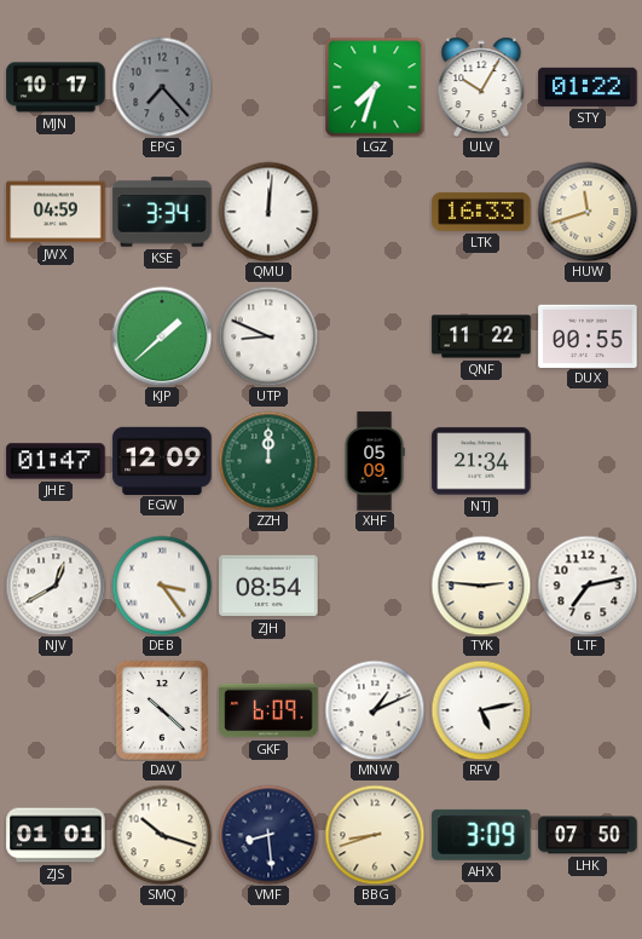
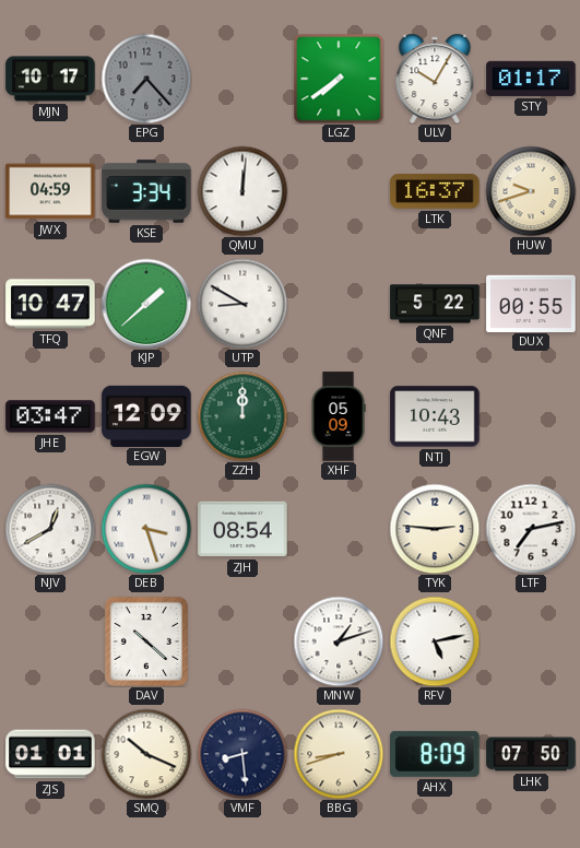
LGZ: 7:33 -> 7:39 (339, 79)
STY: 01:22 -> 01:17 (531, 79)
LTK: 16:33 -> 16:37 (435, 191)
HUW: 11:42 -> 9:42 (531, 191)
TFQ: none -> 10:47 (50, 304)
UTP: 8:49 -> 8:50 (242, 304)
QNF: 11:22 -> 5:22 (435, 304)
JHE: 01:47 -> 03:47 (50, 416)
NTJ: 21:34 -> 10:43 (435, 416)
DEB: 3:24 -> 3:27 (146, 529)
GKF: 6:09 -> none (268, 710)
MNW: 1:11 -> 1:12 (339, 641)
SMQ: 10:18 -> 10:19 (146, 754)
AHX: 3:09 -> 8:09 (435, 754)
